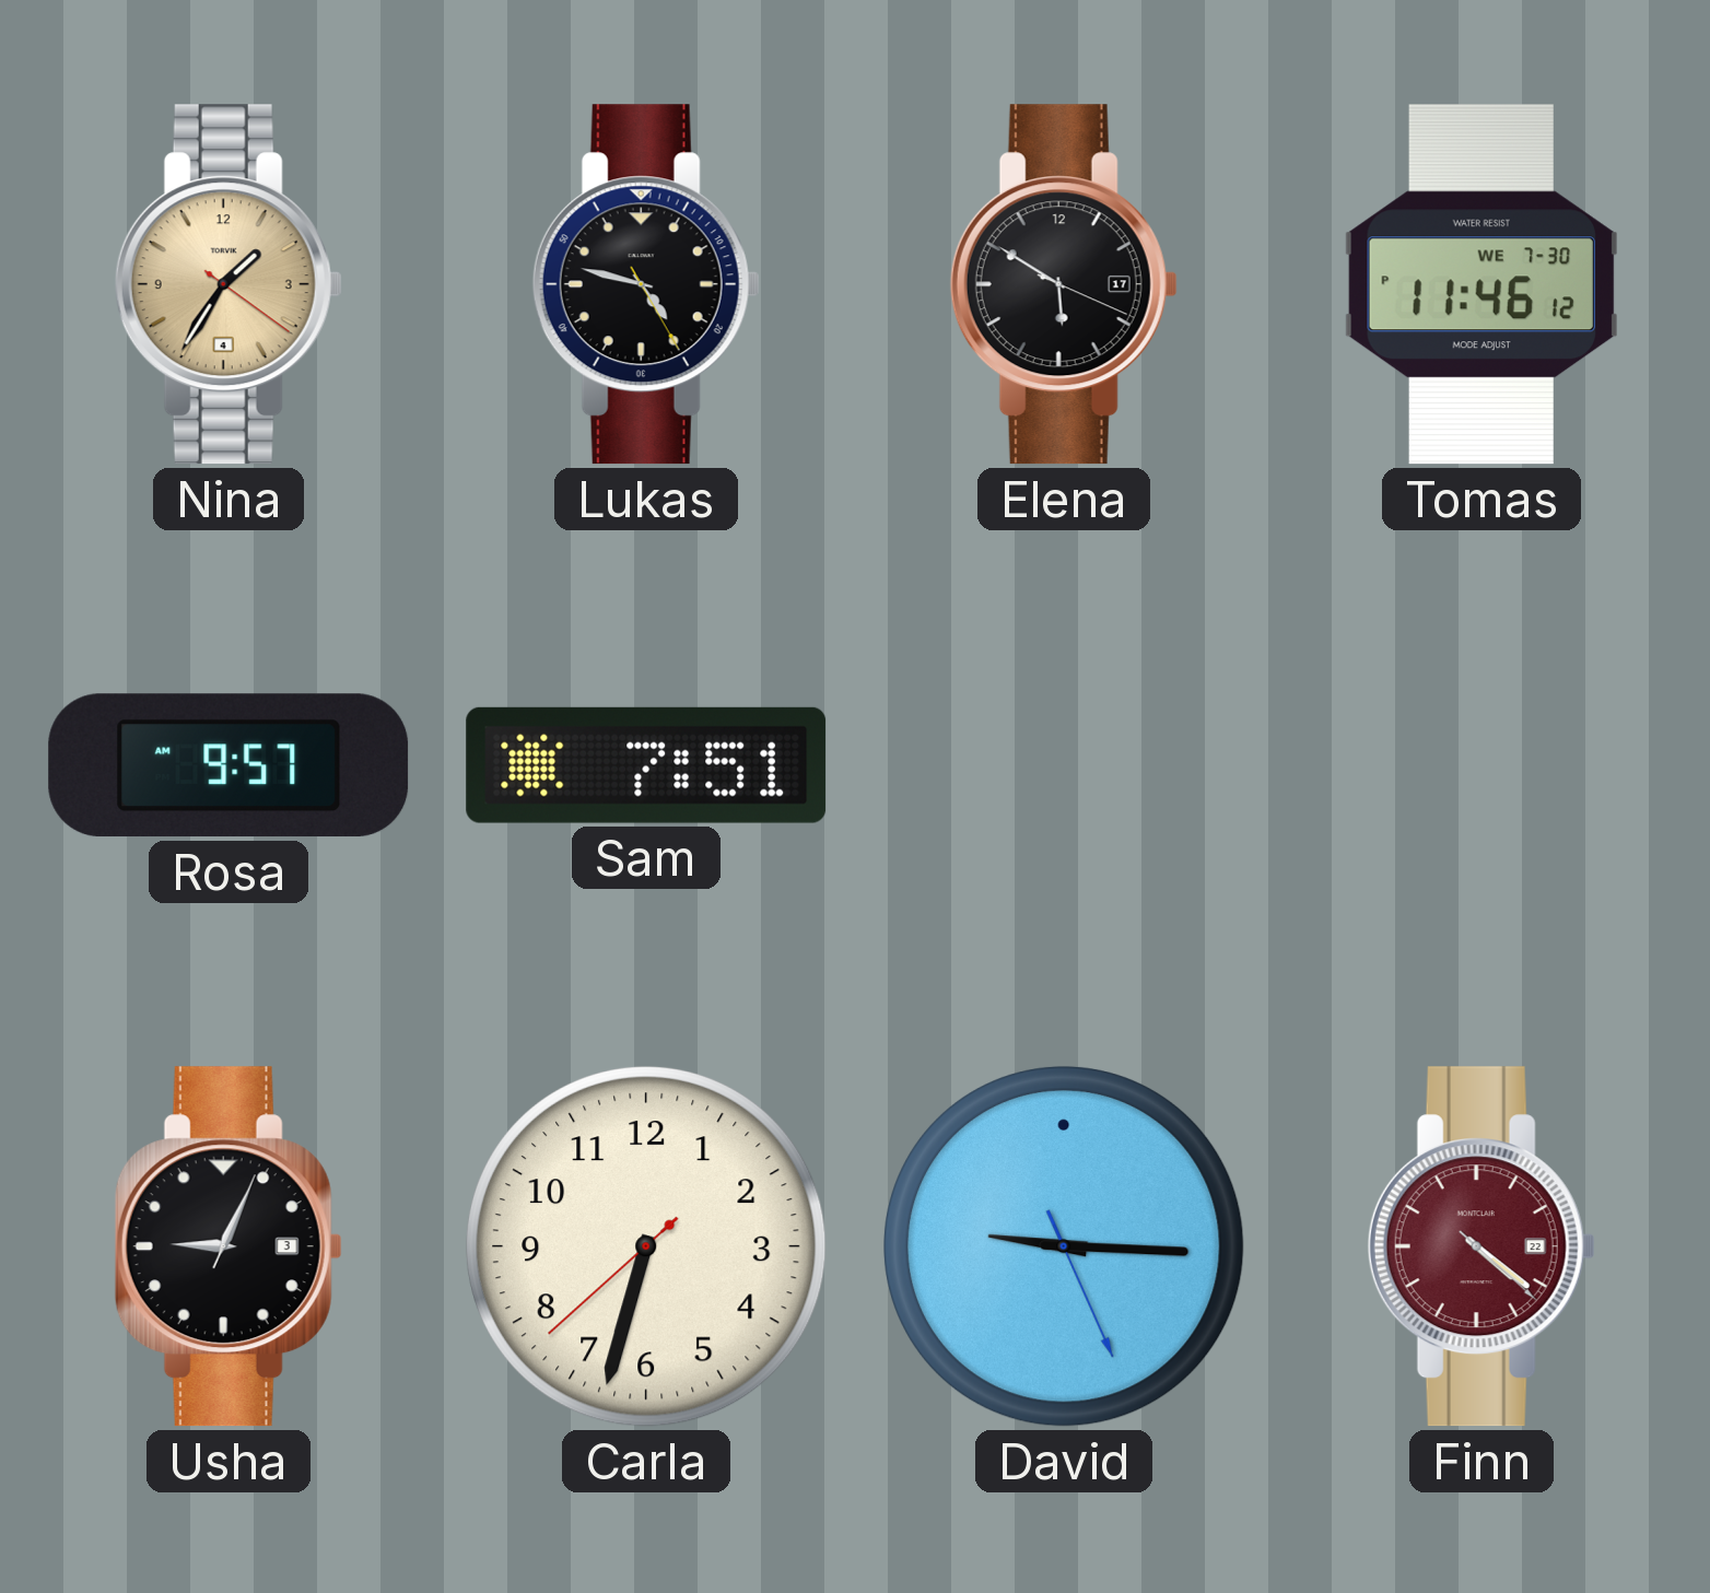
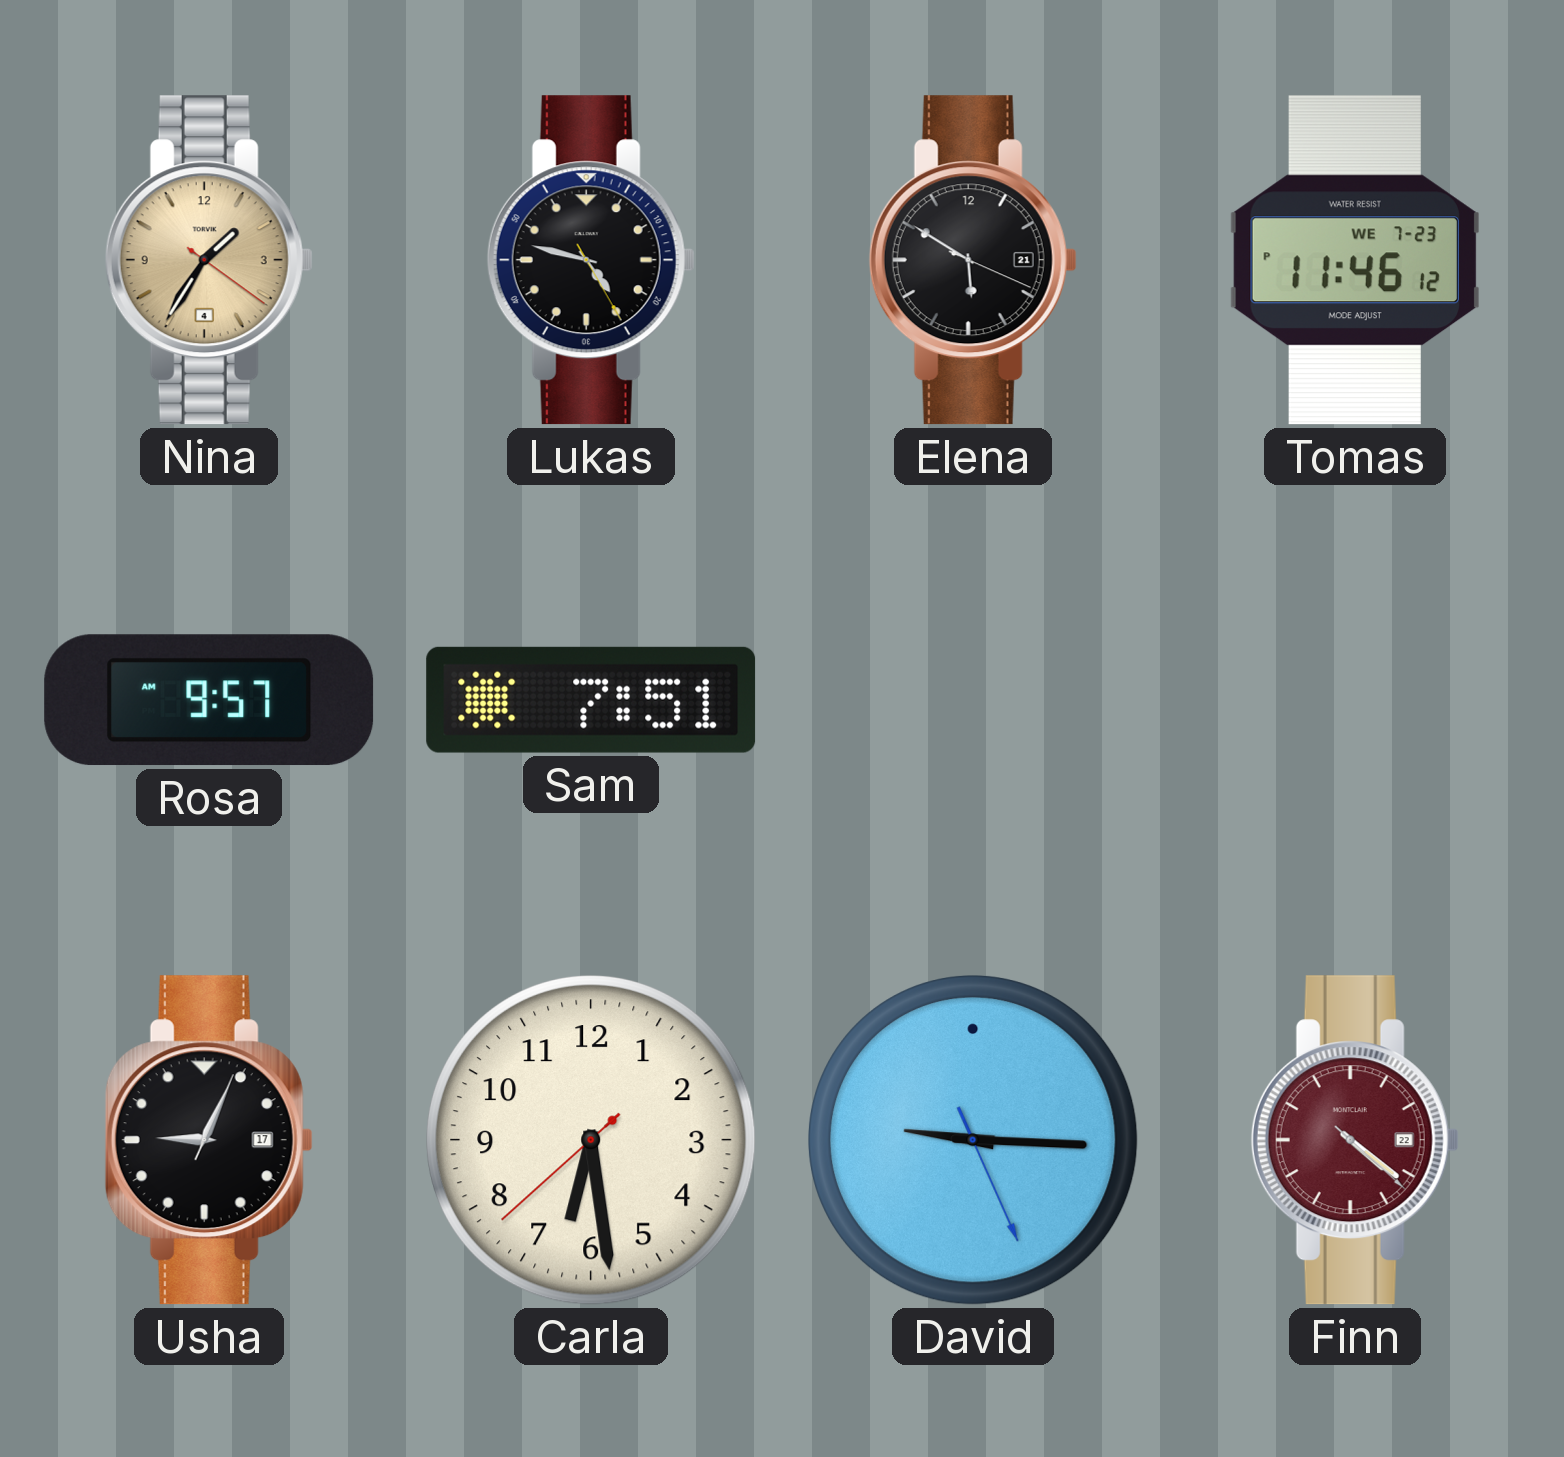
Elena date: 17 -> 21 (973, 260)
Tomas date: WE 7-30 -> WE 7-23 (1355, 260)
Usha date: 3 -> 17 (209, 1140)
Carla: 6:32 -> 6:28 (592, 1141)
